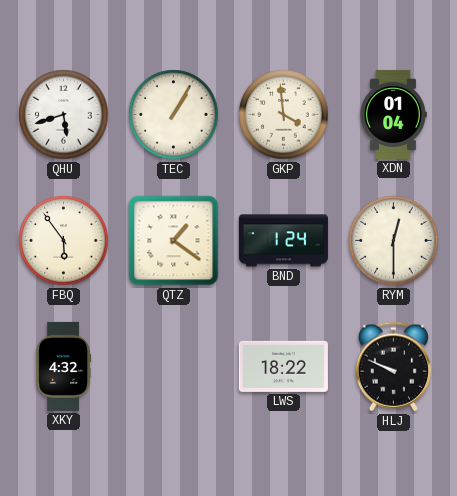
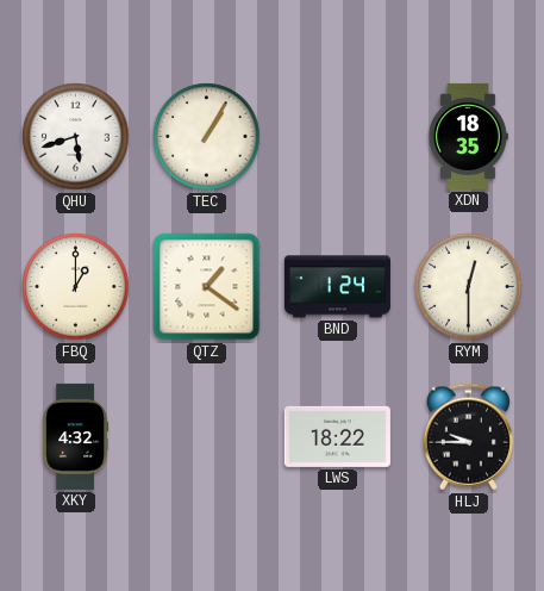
GKP: 3:59 -> none (284, 115)
XDN: 01:04 -> 18:35 (468, 136)
FBQ: 5:54 -> 1:00 (76, 287)
HLJ: 9:49 -> 9:45 (469, 437)
